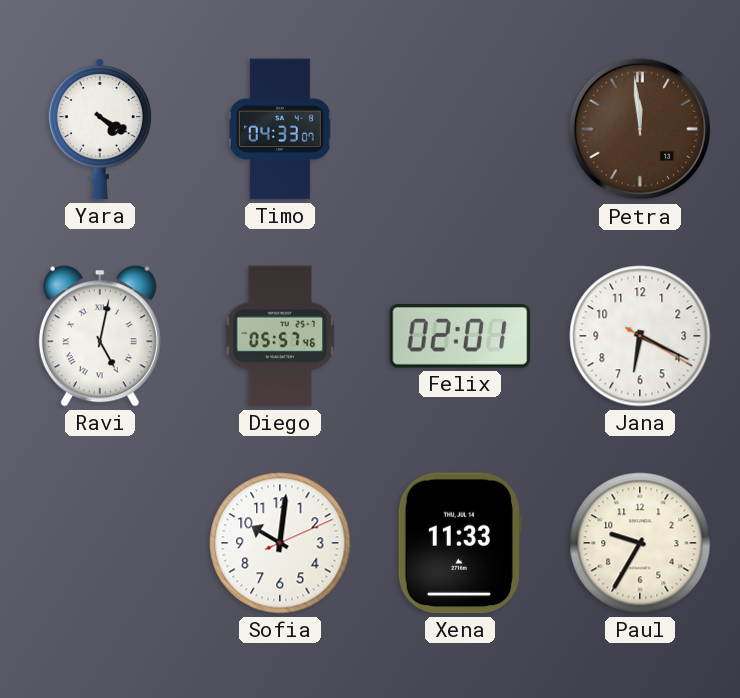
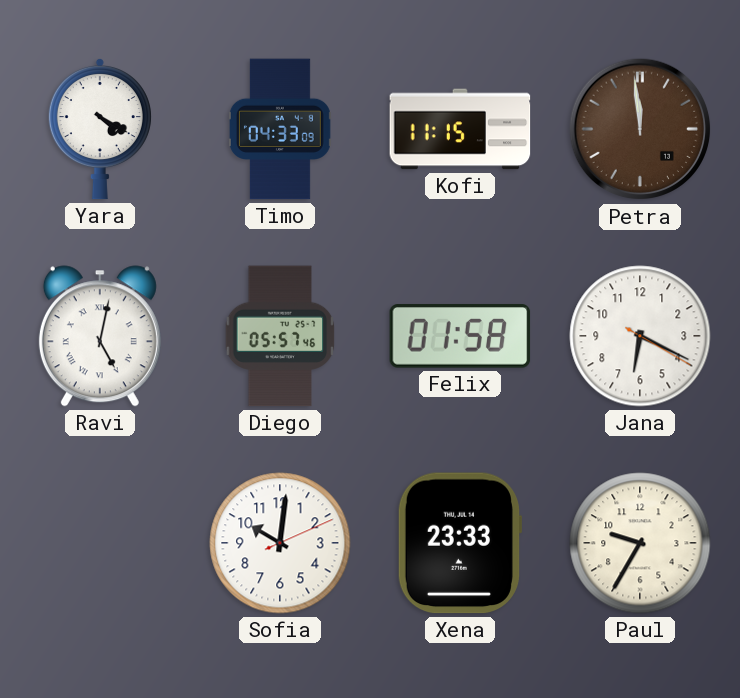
Timo: 04:33:07 -> 04:33:09 (280, 129)
Kofi: none -> 11:15 (460, 129)
Felix: 02:01 -> 01:58 (460, 336)
Xena: 11:33 -> 23:33 (459, 543)
